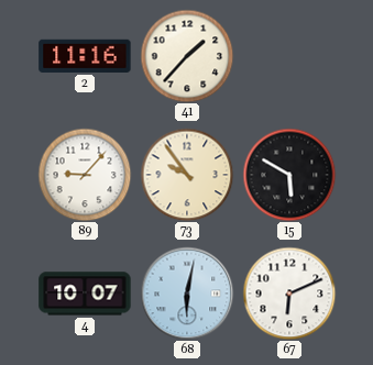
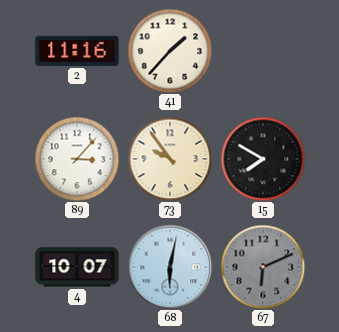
89: 9:07 -> 3:07 (77, 159)
15: 5:50 -> 7:50 (263, 159)
67 dial: white -> grey (263, 267)
